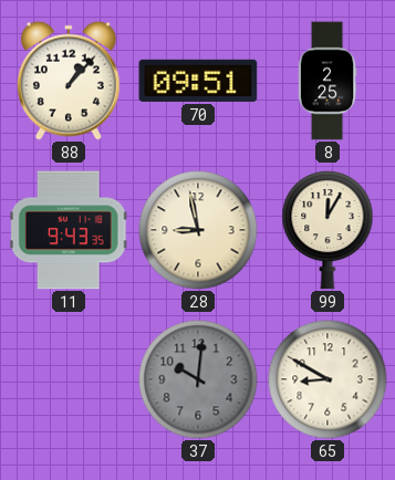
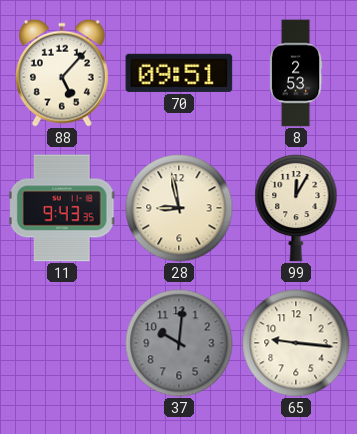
88: 1:07 -> 5:07 (63, 73)
8: 2:25 -> 2:53 (296, 73)
65: 8:50 -> 9:16 (296, 343)
